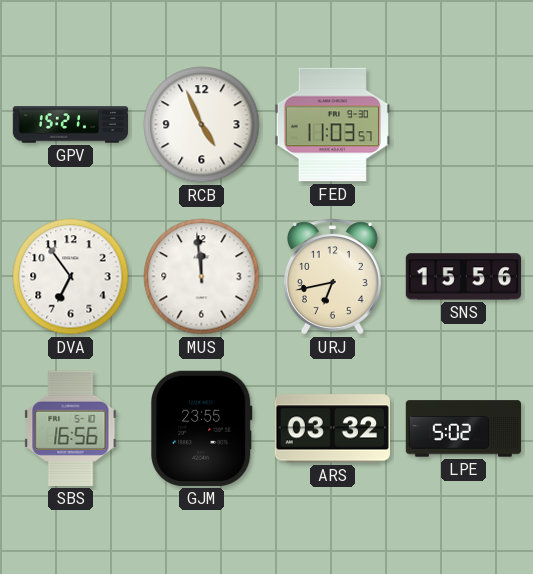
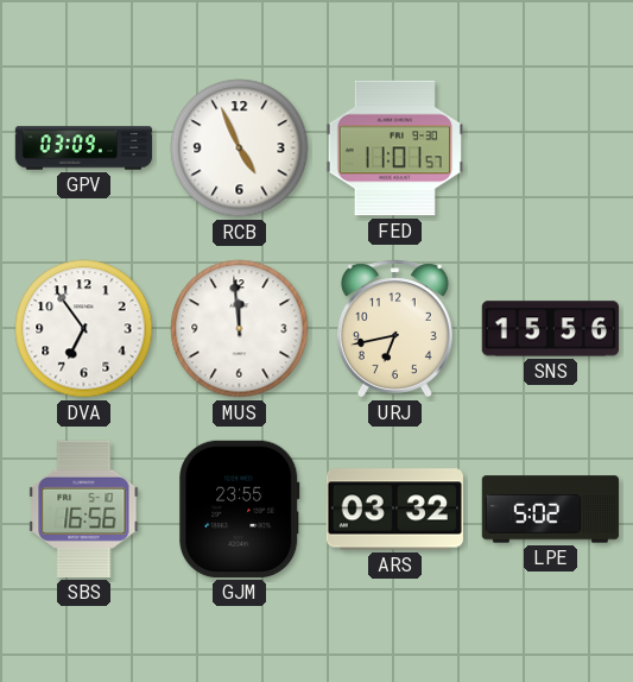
GPV: 15:21 -> 03:09 (84, 149)
FED: 11:03 -> 11:01 (394, 149)
